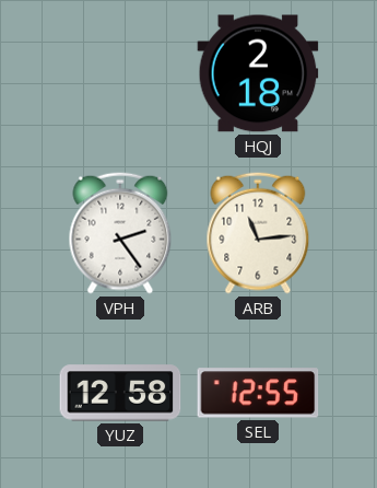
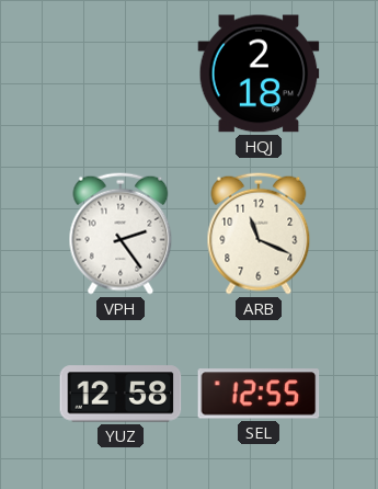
ARB: 11:14 -> 11:19 (259, 234)
